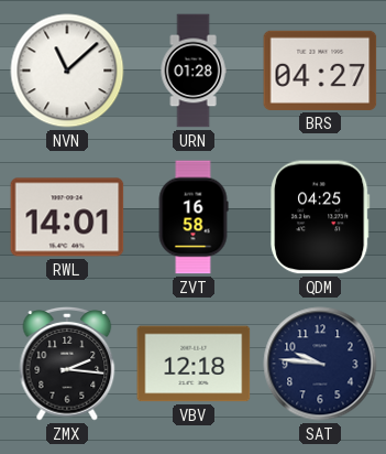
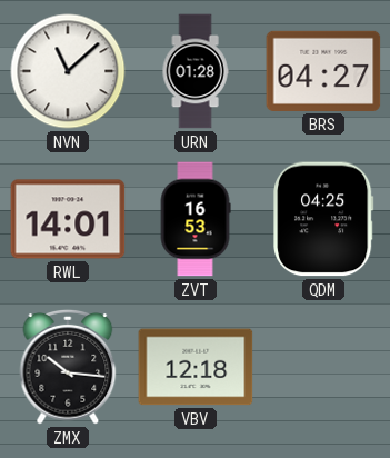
ZVT: 16:58 -> 16:53 (196, 219)
ZMX: 2:16 -> 10:16 (68, 368)
SAT: 9:46 -> none (320, 364)
